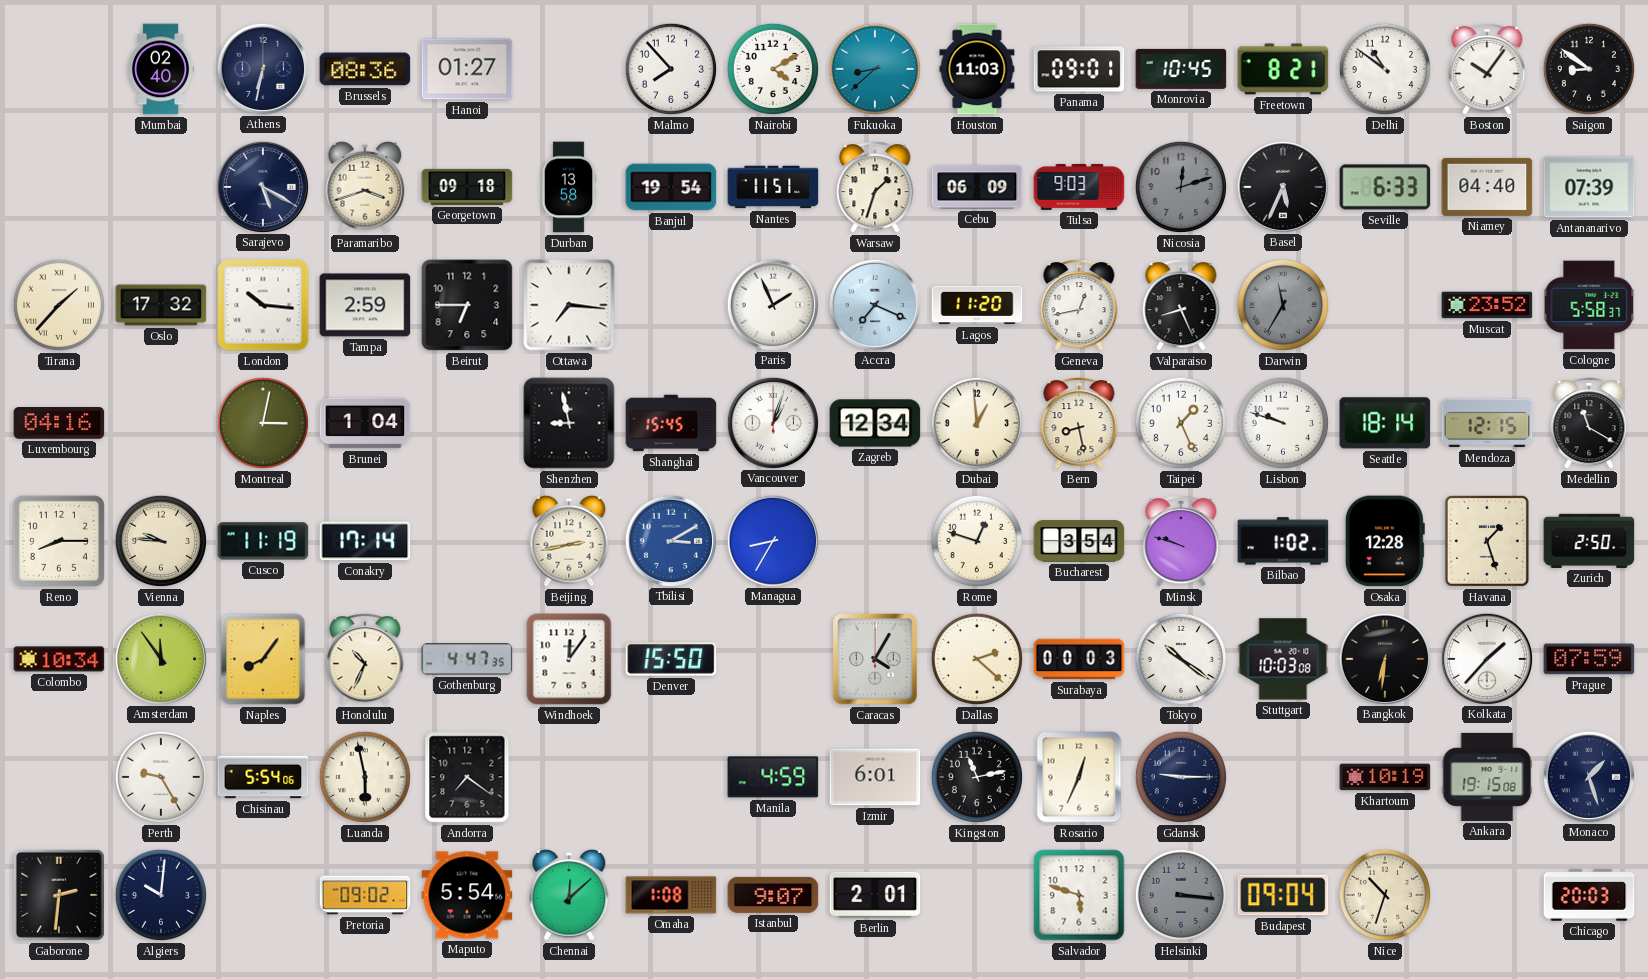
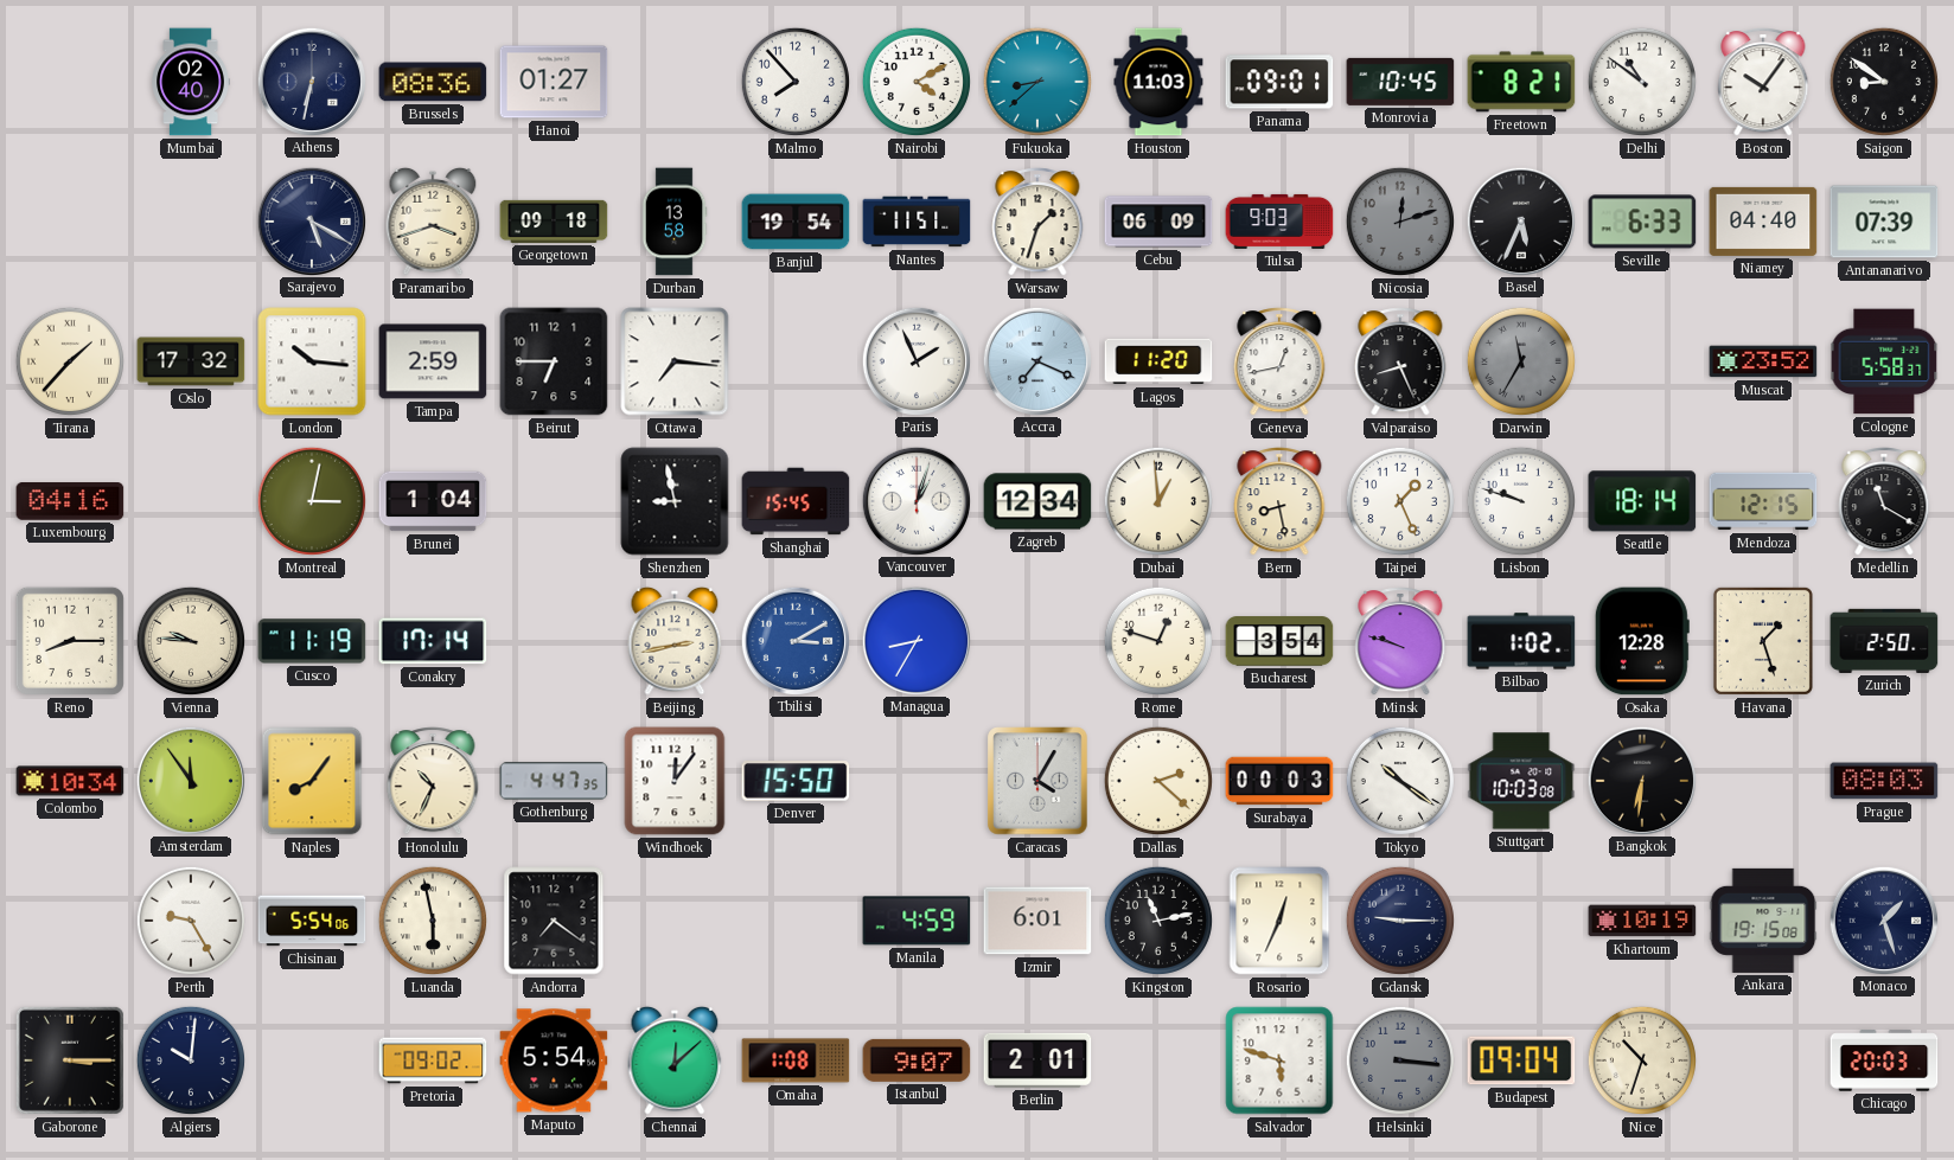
Kolkata: 1:37 -> none (1486, 658)
Prague: 07:59 -> 08:03 (1884, 781)
Gaborone: 2:31 -> 3:15 (70, 1060)
